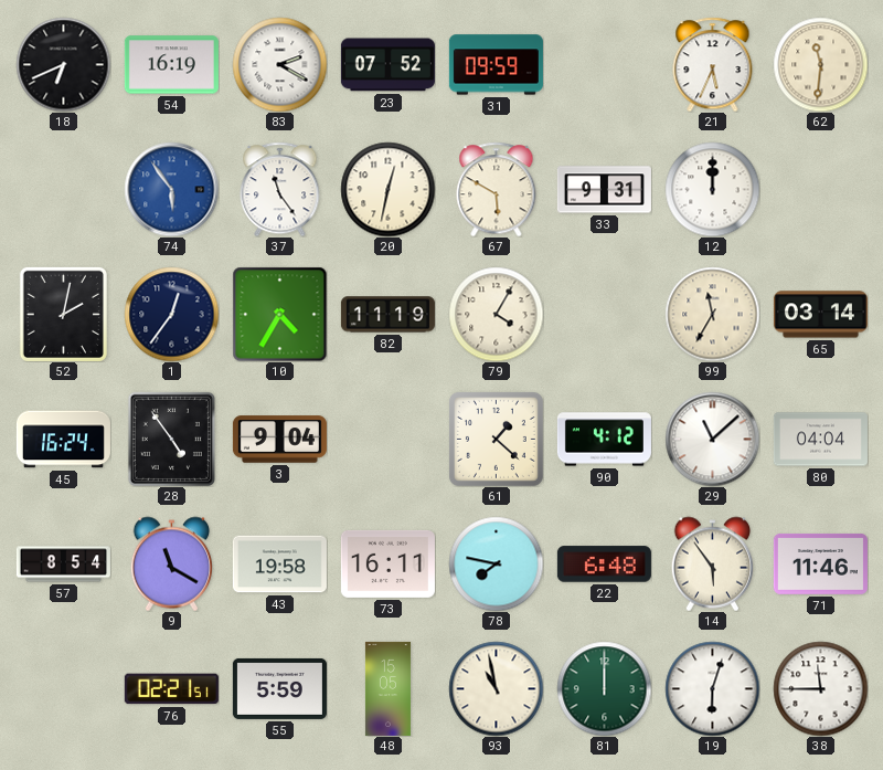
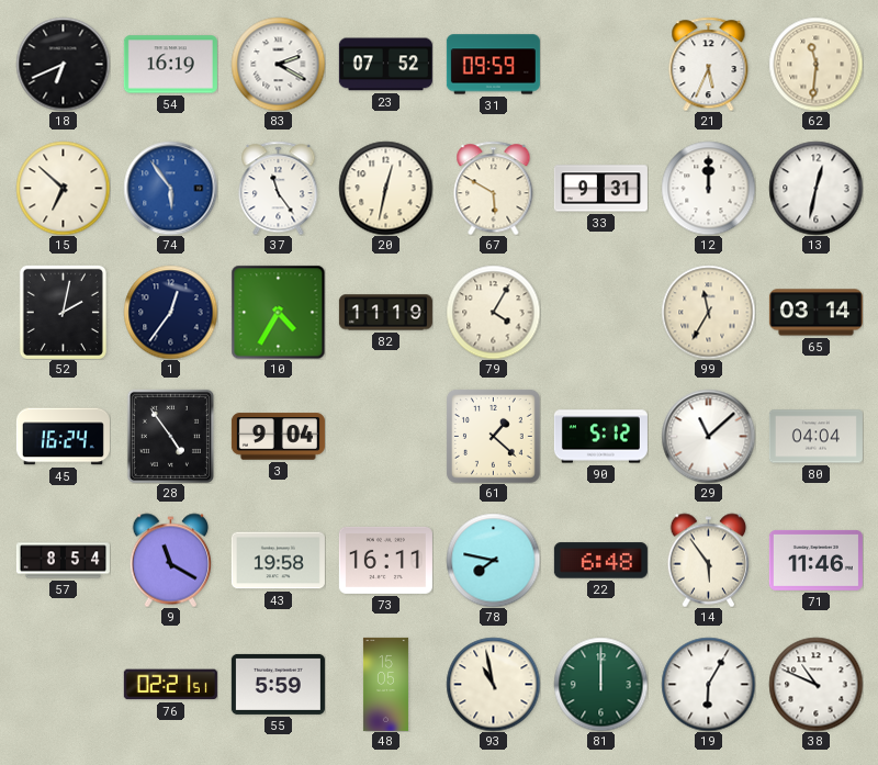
15: none -> 6:52 (63, 188)
13: none -> 12:32 (815, 188)
90: 4:12 -> 5:12 (600, 437)
19: 6:03 -> 6:05 (708, 684)
38: 11:45 -> 10:49 (815, 684)
